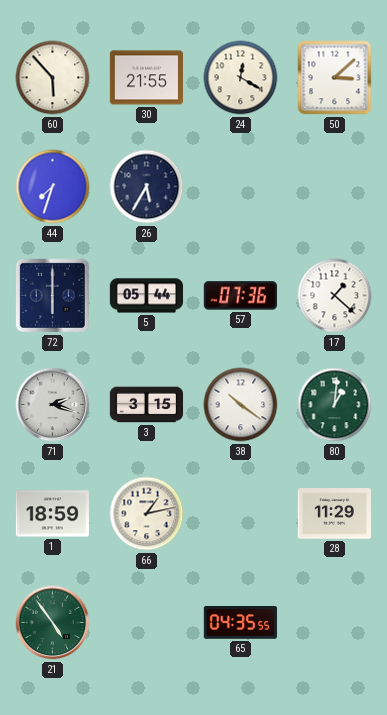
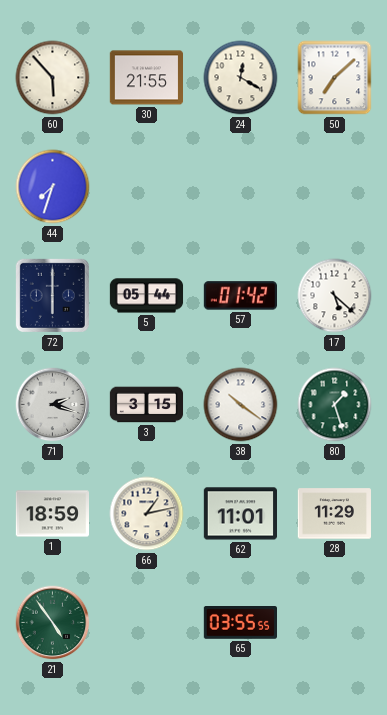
50: 3:08 -> 7:08 (335, 78)
26: 5:35 -> none (147, 187)
57: 07:36 -> 01:42 (240, 296)
17: 1:22 -> 5:22 (335, 296)
80: 1:01 -> 1:27 (335, 405)
62: none -> 11:01 (240, 514)
65: 04:35 -> 03:55 (240, 623)
